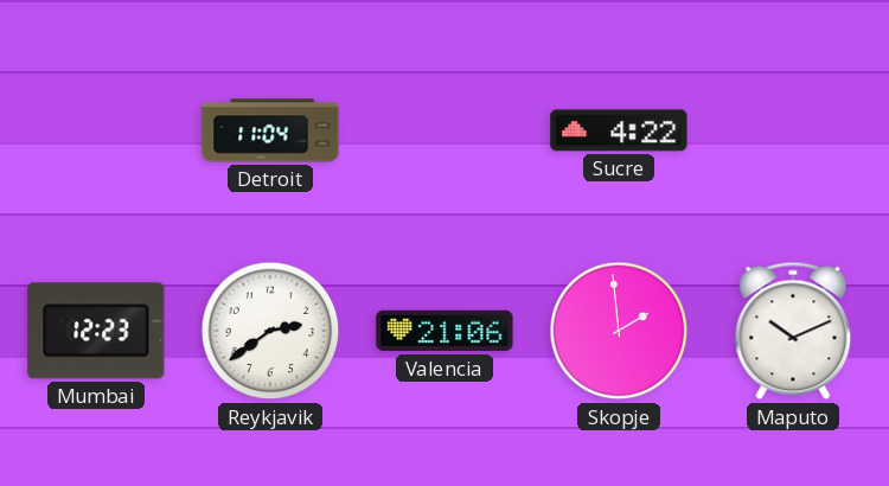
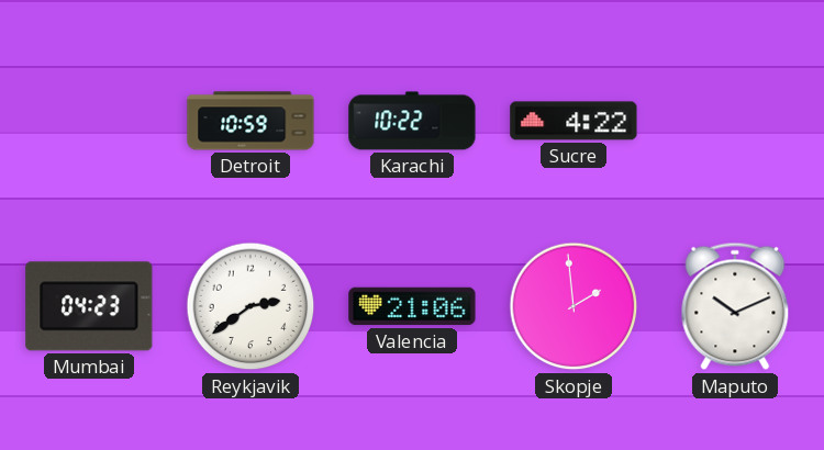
Detroit: 11:04 -> 10:59 (250, 121)
Karachi: none -> 10:22 (412, 121)
Mumbai: 12:23 -> 04:23 (89, 306)
